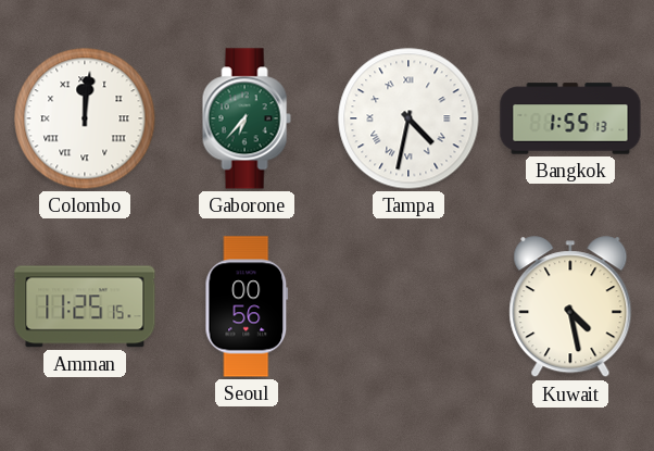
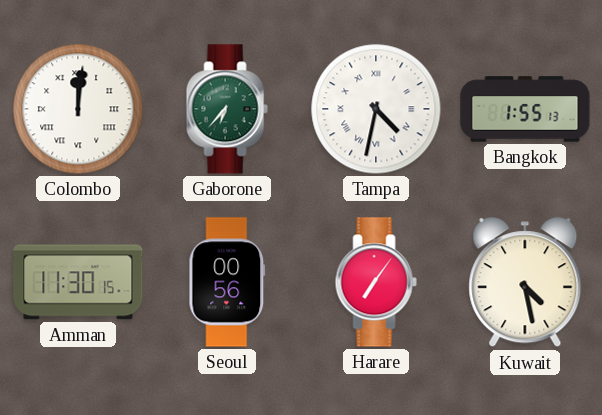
Amman: 11:25 -> 11:30 (78, 282)
Harare: none -> 7:06 (376, 282)
